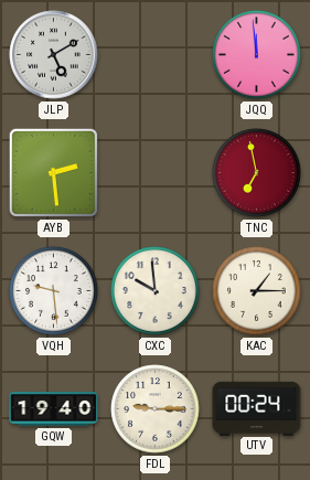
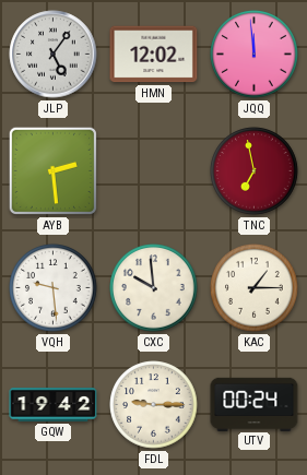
JLP: 5:10 -> 5:06 (54, 55)
HMN: none -> 12:02 (154, 55)
GQW: 19:40 -> 19:42 (54, 405)
